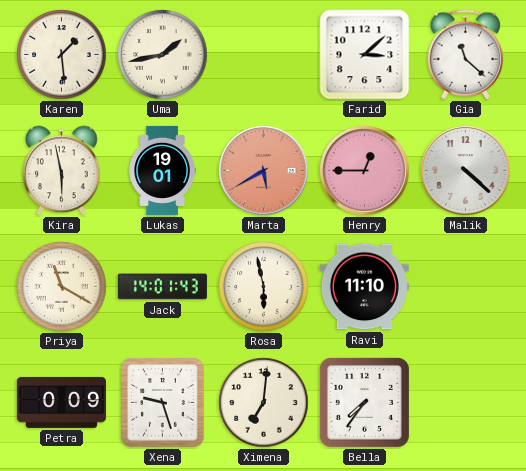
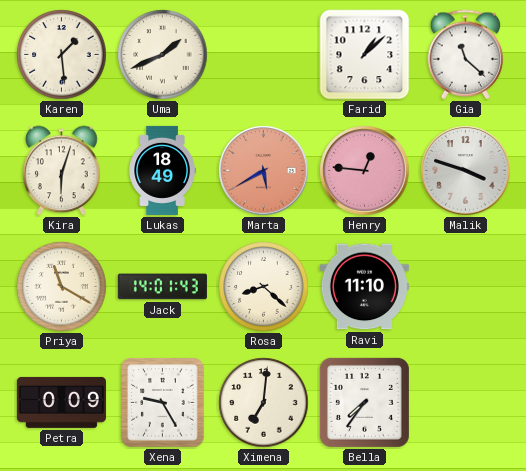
Uma: 1:43 -> 1:41 (163, 55)
Farid: 3:08 -> 1:08 (365, 55)
Kira: 5:58 -> 6:03 (62, 171)
Lukas: 19:01 -> 18:49 (162, 170)
Henry: 12:45 -> 12:46 (365, 171)
Malik: 4:22 -> 3:48 (466, 171)
Rosa: 5:58 -> 8:22 (264, 287)
Xena: 9:27 -> 9:25 (163, 403)
